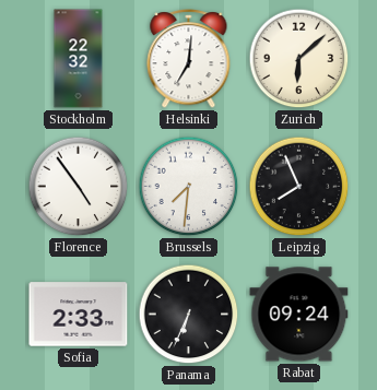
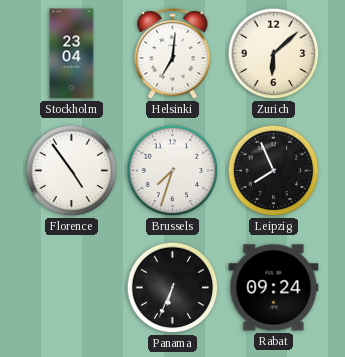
Stockholm: 22:32 -> 23:04 (72, 54)
Brussels: 7:31 -> 7:33 (173, 171)
Sofia: 2:33 -> none (79, 315)
